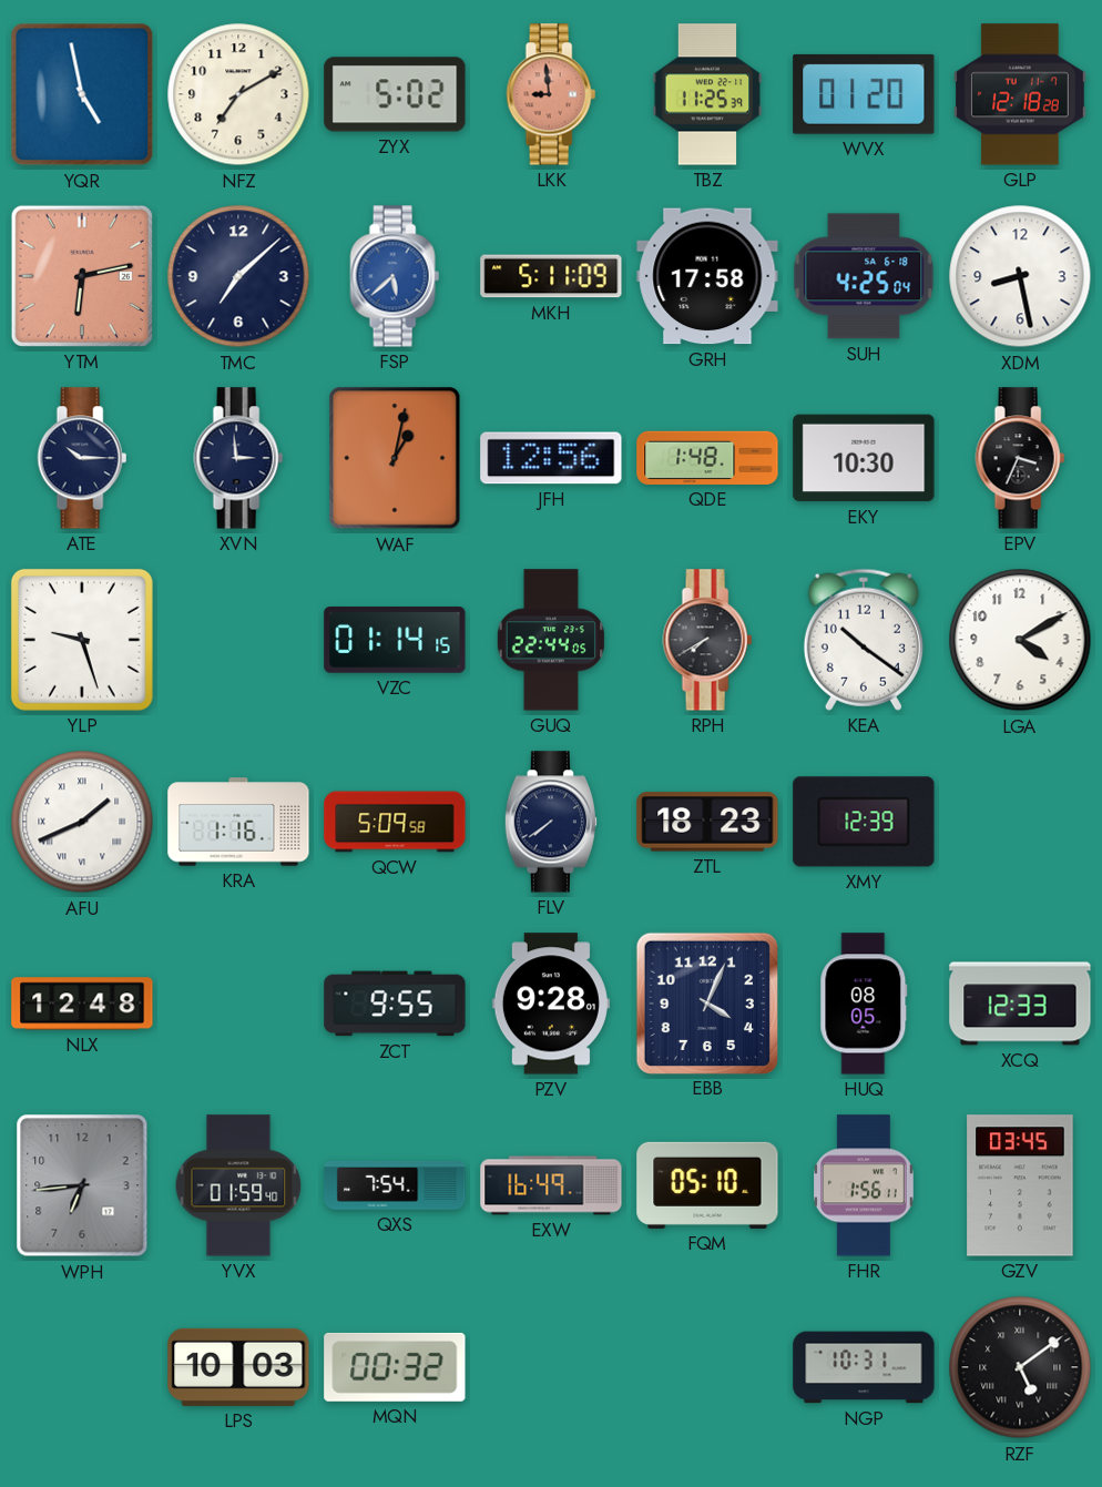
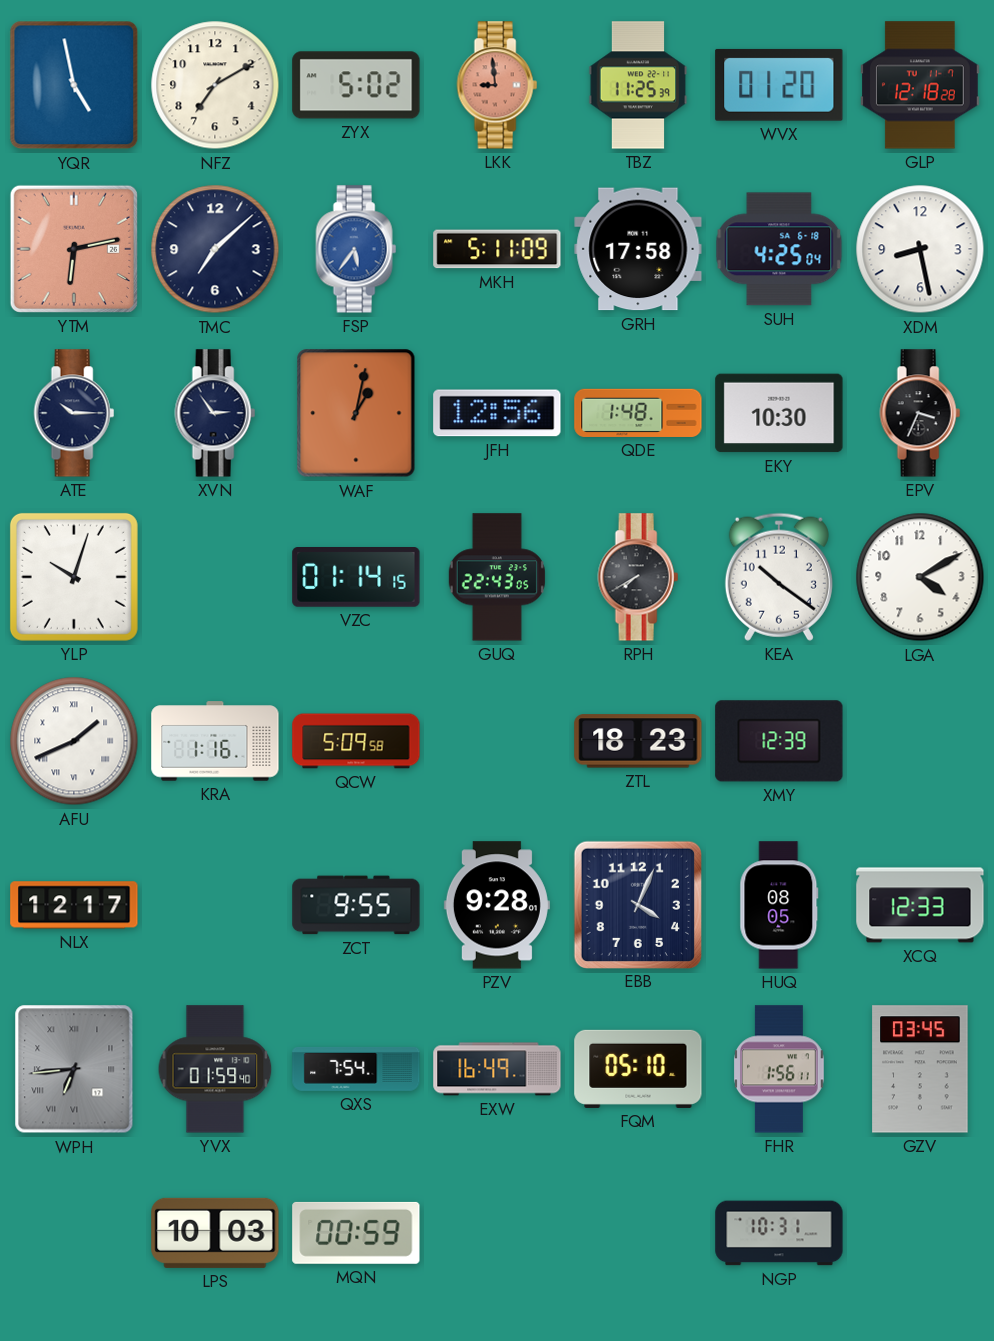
FSP: 5:38 -> 5:36 (356, 249)
XVN: 2:59 -> 2:54 (215, 413)
YLP: 9:27 -> 10:03 (74, 577)
GUQ: 22:44 -> 22:43 (497, 577)
FLV: 7:39 -> none (550, 822)
NLX: 12:48 -> 12:17 (74, 905)
WPH numerals: Arabic -> Roman (74, 1069)
MQN: 00:32 -> 00:59 (356, 1233)
RZF: 5:09 -> none (1020, 1367)
